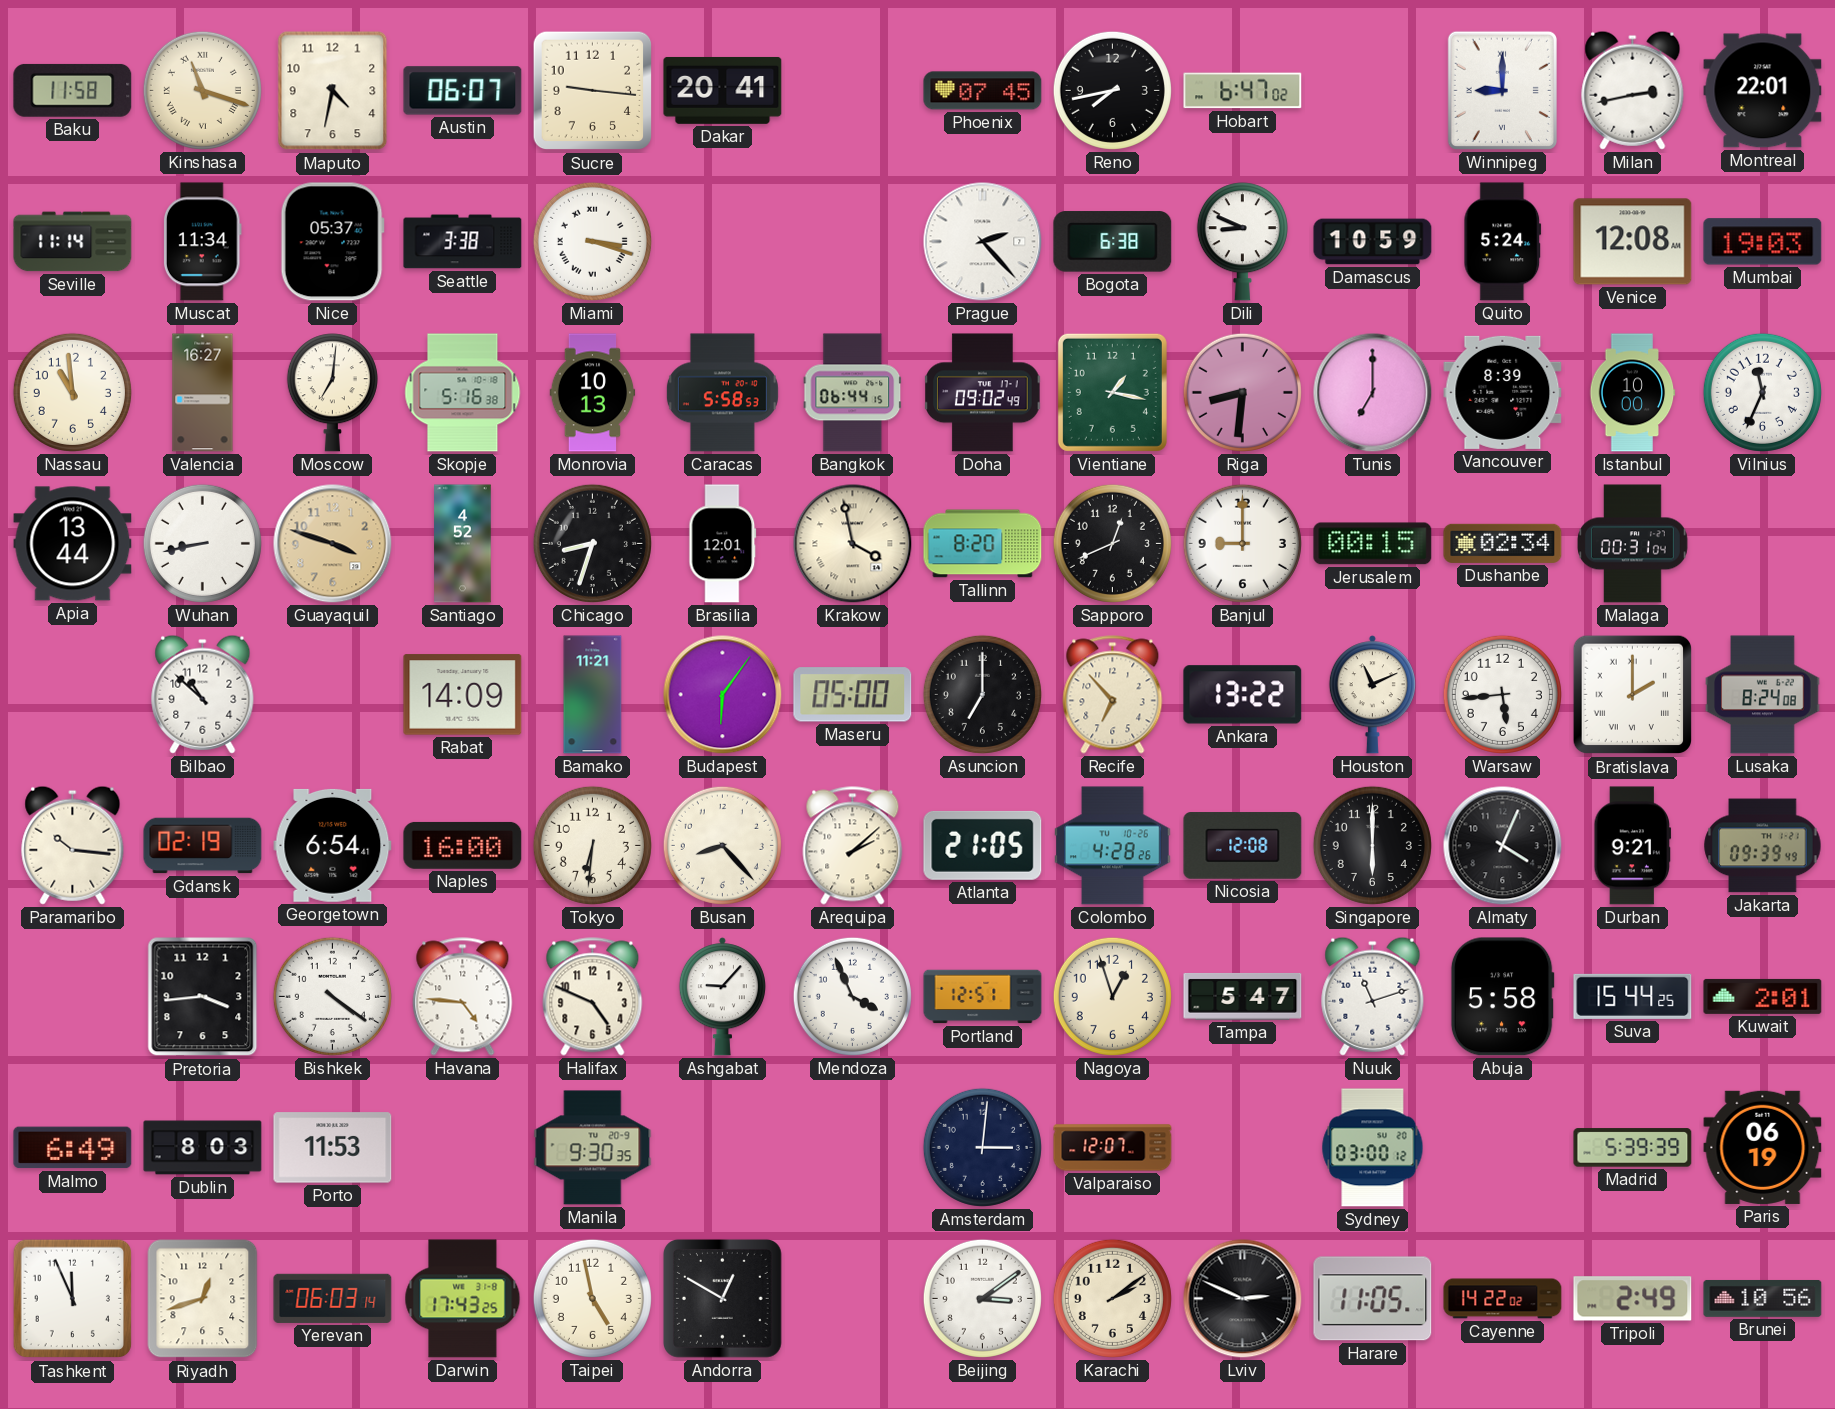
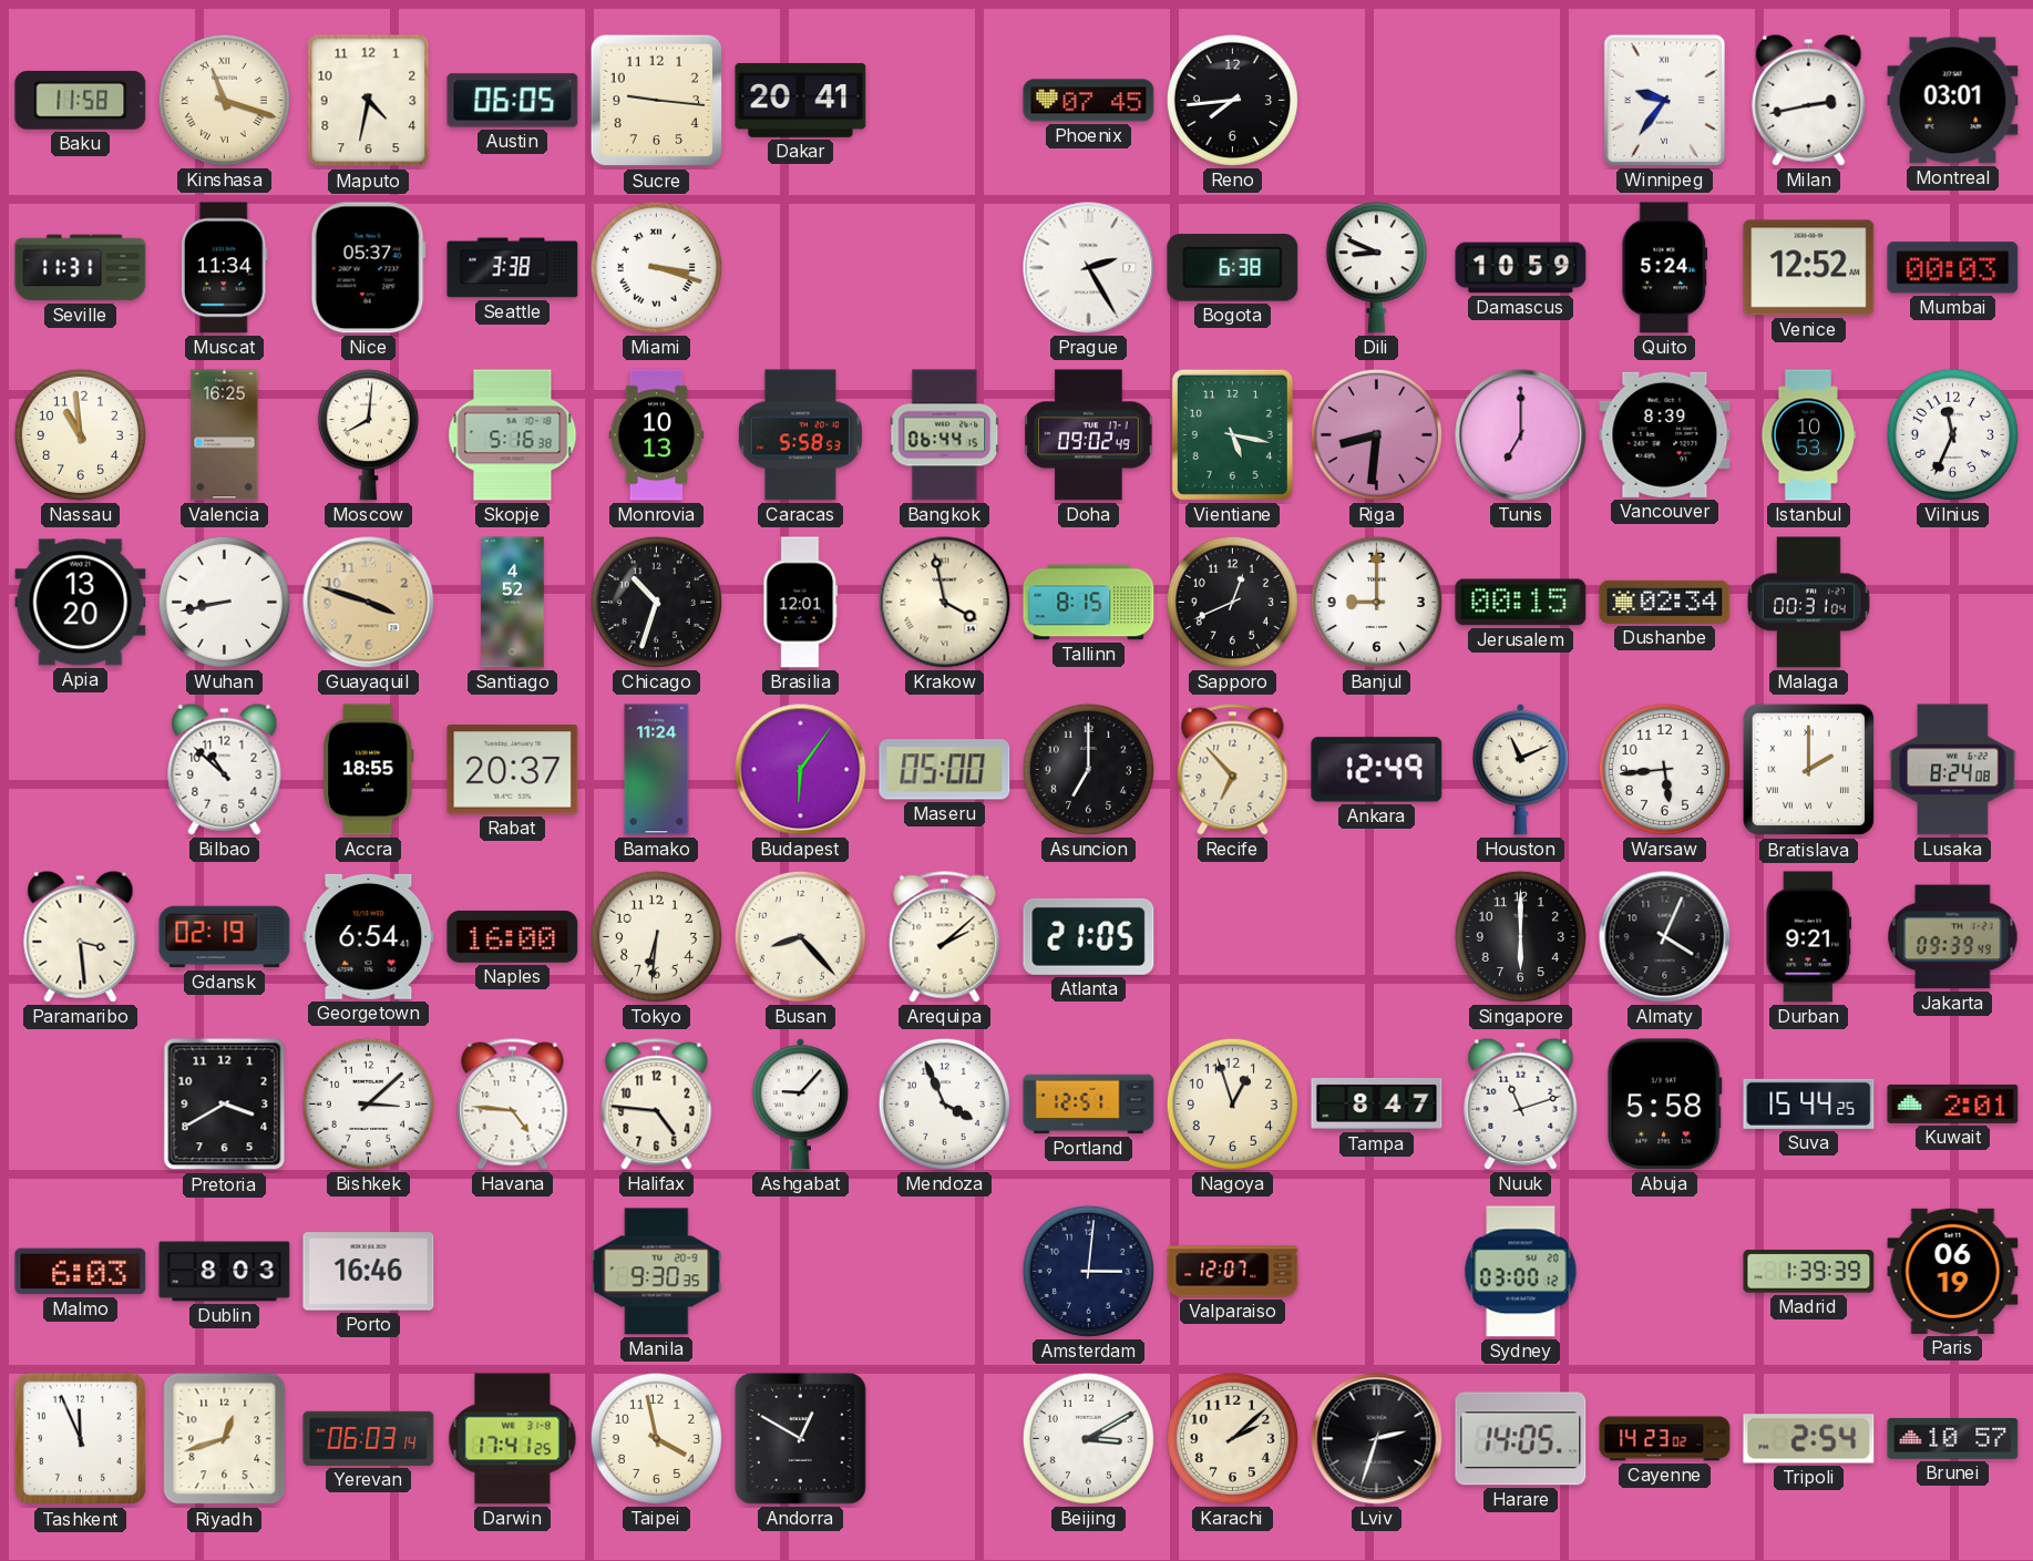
Austin: 06:07 -> 06:05 (513, 101)
Reno: 7:43 -> 7:44 (1232, 100)
Hobart: 6:47 -> none (1243, 91)
Winnipeg: 9:00 -> 9:36 (1664, 100)
Montreal: 22:01 -> 03:01 (1953, 101)
Seville: 11:14 -> 11:31 (81, 268)
Prague: 2:23 -> 2:25 (1089, 268)
Venice: 12:08 -> 12:52 (1809, 268)
Mumbai: 19:03 -> 00:03 (1953, 268)
Valencia: 16:27 -> 16:25 (225, 435)
Moscow: 7:01 -> 8:01 (368, 435)
Vientiane: 1:17 -> 5:17 (1232, 434)
Istanbul: 10:00 -> 10:53 (1809, 435)
Apia: 13:44 -> 13:20 (81, 603)
Chicago: 8:33 -> 10:33 (656, 602)
Tallinn: 8:20 -> 8:15 (1089, 603)
Accra: none -> 18:55 (369, 770)
Rabat: 14:09 -> 20:37 (513, 770)
Bamako: 11:21 -> 11:24 (657, 770)
Ankara: 13:22 -> 12:49 (1377, 770)
Paramaribo: 10:16 -> 3:29 (81, 936)
Colombo: 4:28 -> none (1113, 846)
Nicosia: 12:08 -> none (1243, 846)
Pretoria: 3:44 -> 3:40 (225, 1105)
Bishkek: 4:21 -> 3:08 (368, 1103)
Halifax: 4:49 -> 4:46 (657, 1105)
Tampa: 5:47 -> 8:47 (1377, 1103)
Malmo: 6:49 -> 6:03 (81, 1272)
Porto: 11:53 -> 16:46 (369, 1272)
Madrid: 5:39 -> 1:39 (1809, 1272)
Darwin: 17:43 -> 17:41 (513, 1439)
Taipei: 4:58 -> 3:58 (656, 1438)
Beijing: 3:09 -> 3:10 (1088, 1438)
Karachi: 2:09 -> 2:08 (1232, 1438)
Lviv: 2:49 -> 2:33 (1377, 1439)
Harare: 11:05 -> 14:05 (1521, 1439)
Cayenne: 14:22 -> 14:23 (1665, 1439)
Tripoli: 2:49 -> 2:54 (1809, 1439)
Brunei: 10:56 -> 10:57 (1953, 1438)
